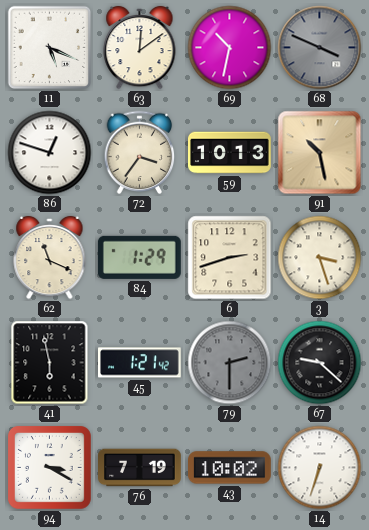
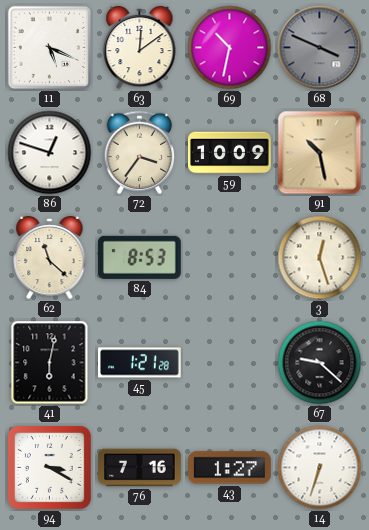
59: 10:13 -> 10:09 (230, 153)
62: 11:19 -> 11:22 (50, 258)
84: 1:29 -> 8:53 (139, 257)
6: 2:42 -> none (230, 258)
3: 3:27 -> 12:27 (320, 258)
41: 5:58 -> 6:02 (50, 363)
45: 1:21:42 -> 1:21:28 (140, 363)
79: 2:30 -> none (230, 363)
76: 7:19 -> 7:16 (140, 468)
43: 10:02 -> 1:27 (230, 468)
